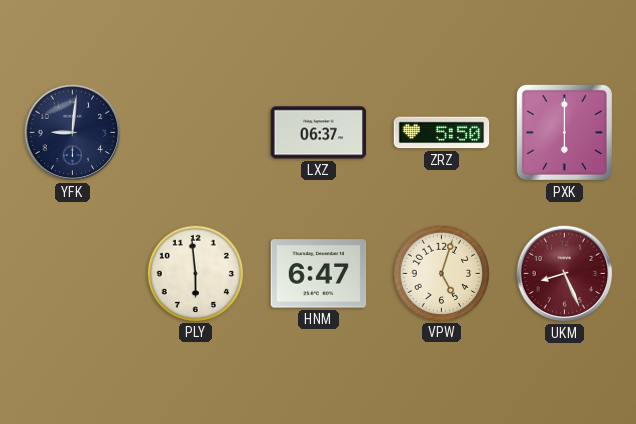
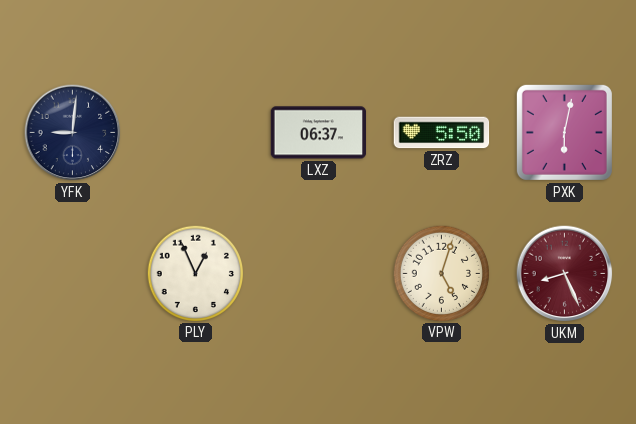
PXK: 6:00 -> 6:02 (564, 132)
PLY: 5:59 -> 12:56 (195, 273)
HNM: 6:47 -> none (319, 274)
